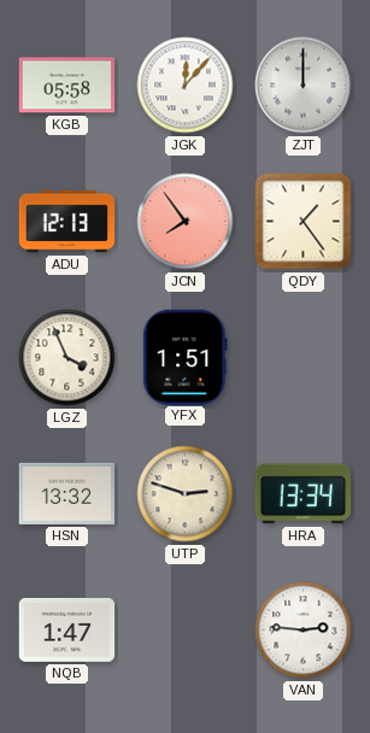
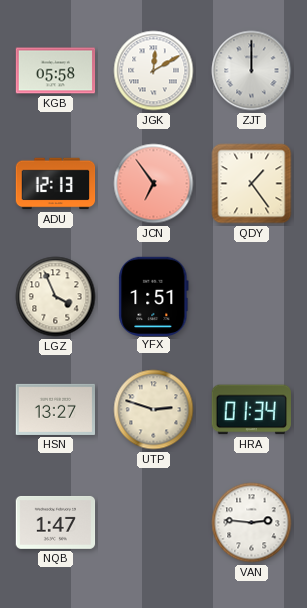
JGK: 12:07 -> 12:10 (154, 71)
JCN: 7:54 -> 6:54 (154, 184)
HSN: 13:32 -> 13:27 (56, 409)
HRA: 13:34 -> 01:34 (251, 410)
